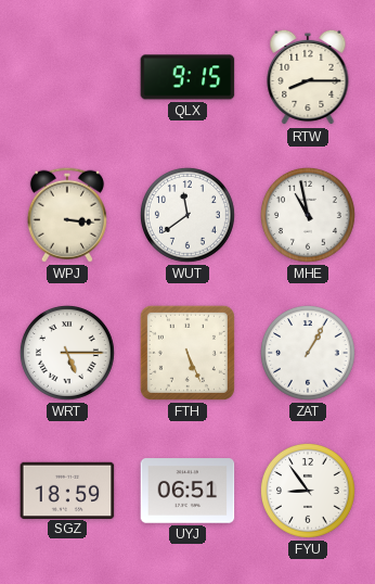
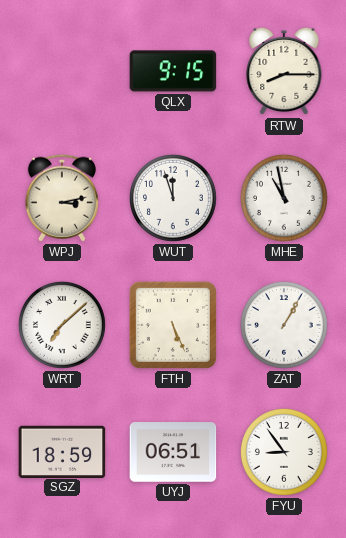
WPJ: 3:16 -> 3:13 (62, 198)
WUT: 11:39 -> 11:57 (173, 198)
WRT: 5:15 -> 7:08 (62, 325)
